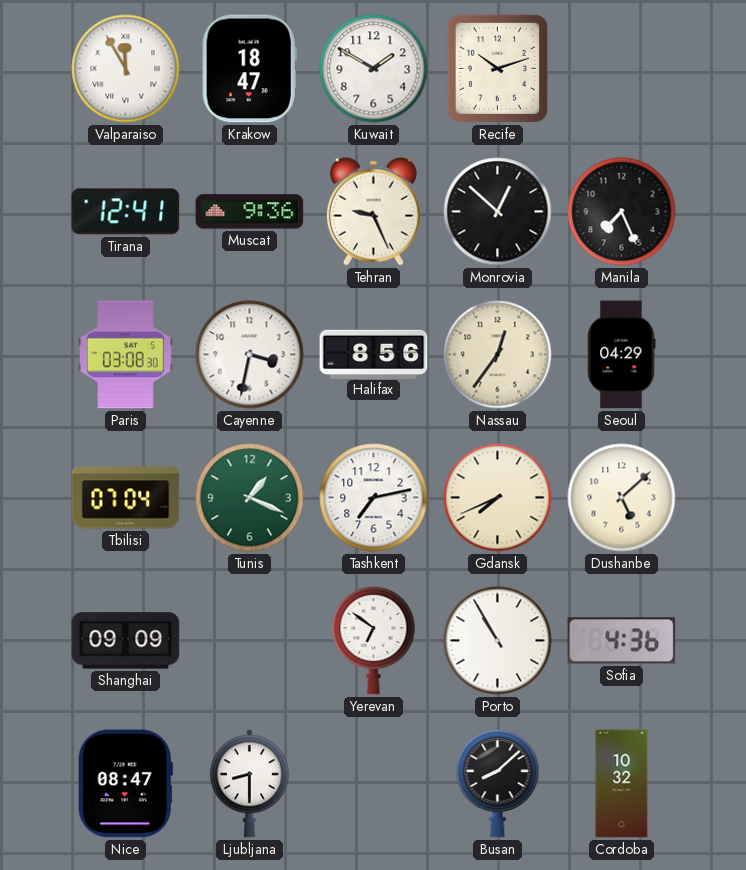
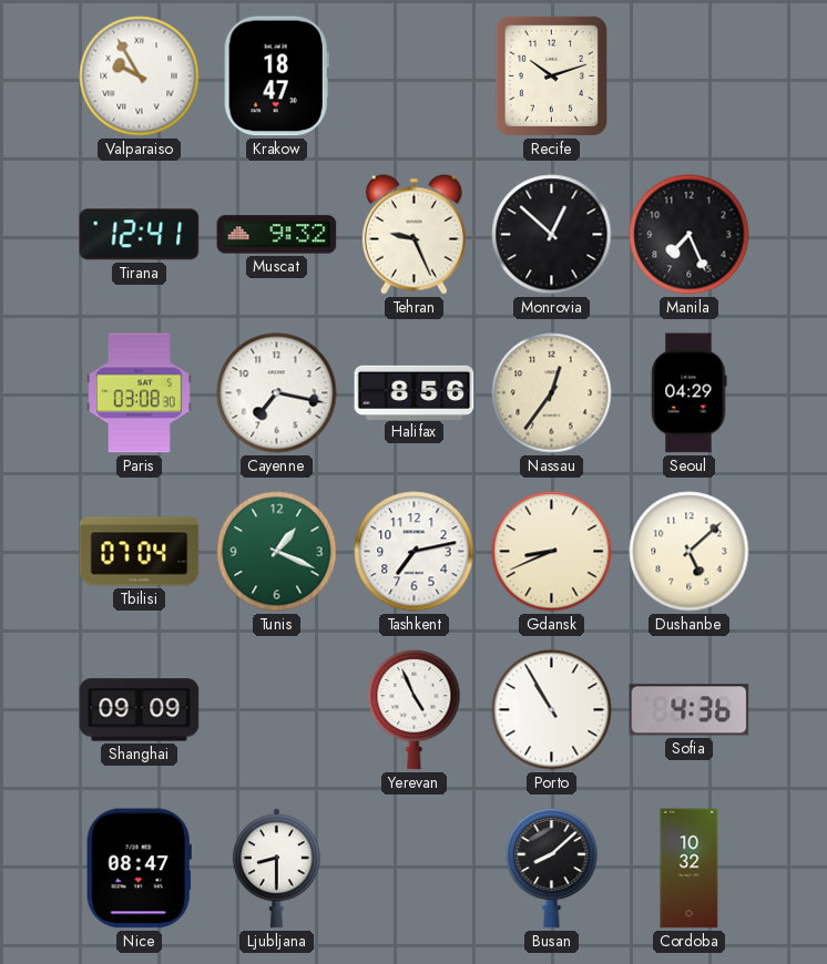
Valparaiso: 11:55 -> 9:55 (140, 76)
Kuwait: 1:50 -> none (374, 69)
Muscat: 9:36 -> 9:32 (277, 235)
Cayenne: 3:32 -> 7:17 (277, 393)
Gdansk: 7:41 -> 8:41 (552, 552)
Yerevan: 6:51 -> 4:56 (415, 709)
